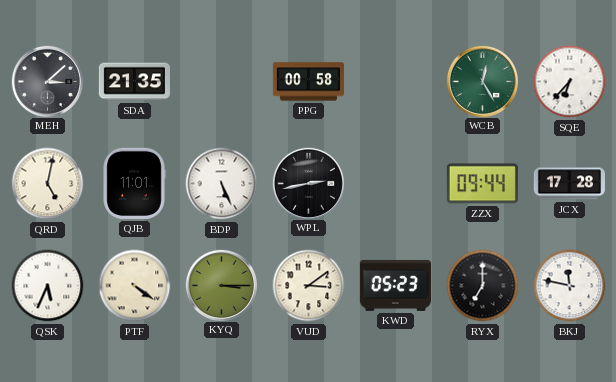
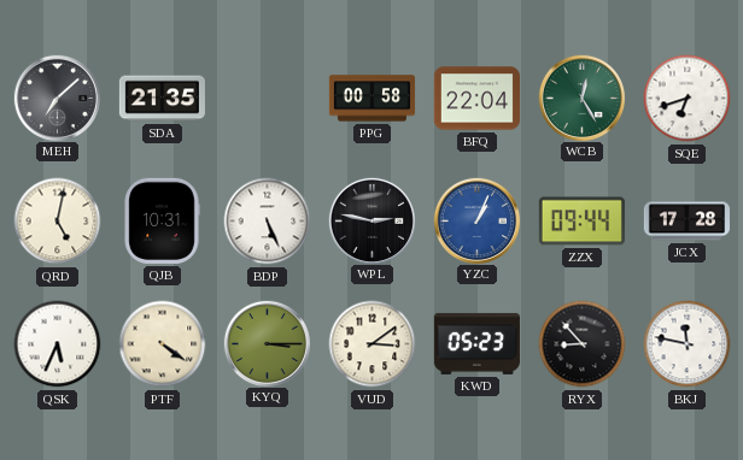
MEH: 3:08 -> 7:08 (57, 98)
BFQ: none -> 22:04 (476, 99)
SQE: 6:37 -> 6:42 (688, 99)
QJB: 11:01 -> 10:31 (162, 220)
WPL: 2:43 -> 2:47 (371, 220)
YZC: none -> 1:04 (476, 220)
RYX: 7:00 -> 8:53 (583, 344)
